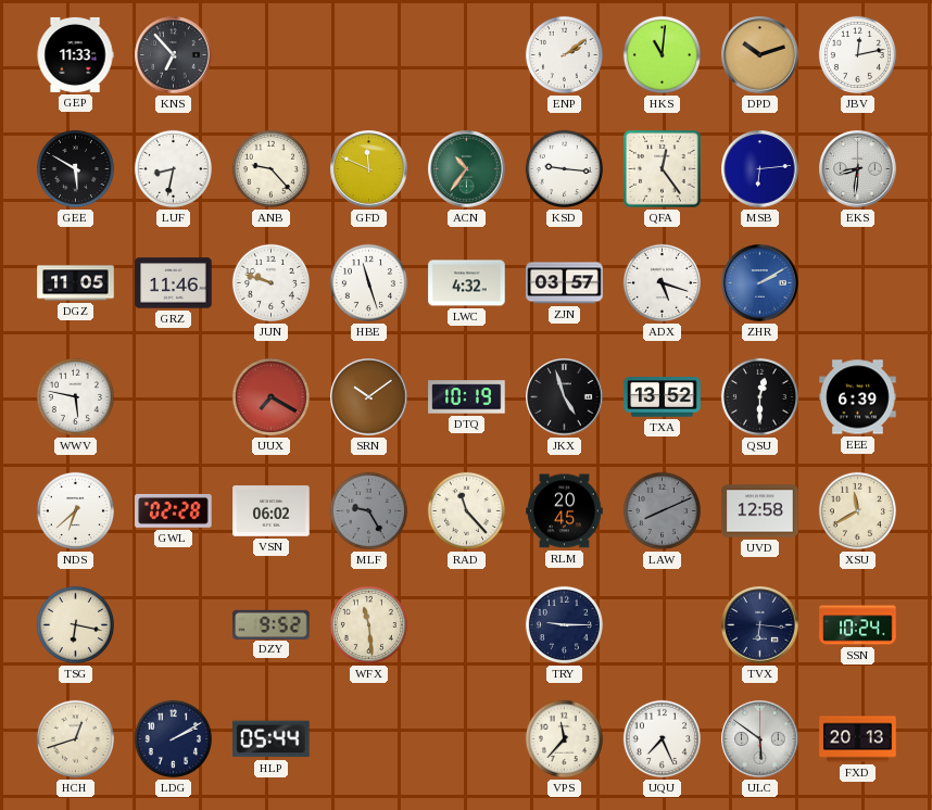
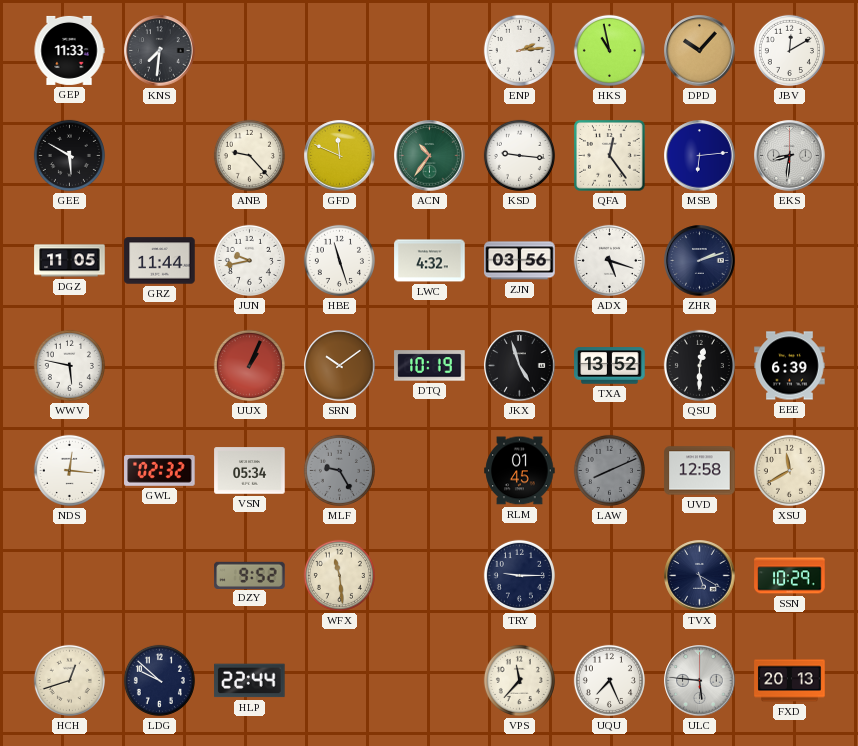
KNS: 6:53 -> 7:31 (160, 51)
ENP: 2:09 -> 2:14 (519, 50)
HKS: 11:01 -> 10:58 (609, 50)
DPD: 10:12 -> 10:07 (700, 51)
JBV: 12:13 -> 12:10 (789, 50)
LUF: 8:32 -> none (173, 168)
GRZ: 11:46 -> 11:44 (160, 261)
JUN: 9:48 -> 9:43 (249, 260)
ZJN: 03:57 -> 03:56 (520, 261)
ZHR: 2:10 -> 2:12 (700, 261)
ZHR dial: blue -> navy (700, 261)
UUX: 7:20 -> 1:04 (249, 365)
NDS: 6:38 -> 12:16 (69, 470)
GWL: 02:28 -> 02:32 (160, 470)
VSN: 06:02 -> 05:34 (250, 471)
RAD: 11:23 -> none (466, 510)
RLM: 20:45 -> 01:45 (520, 471)
TSG: 6:17 -> none (75, 624)
TVX: 6:16 -> 5:20 (700, 576)
SSN: 10:24 -> 10:29 (790, 576)
LDG: 2:10 -> 9:52 (159, 680)
HLP: 05:44 -> 22:44 (250, 681)
ULC: 5:51 -> 5:46 (700, 681)
